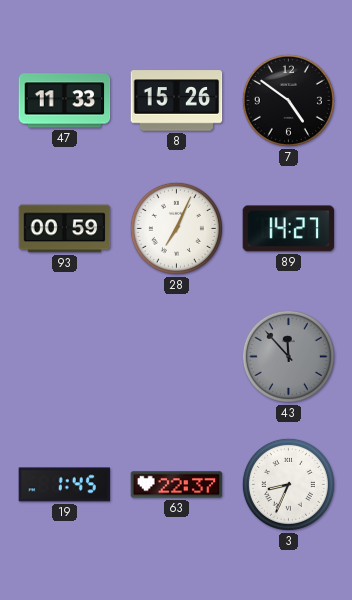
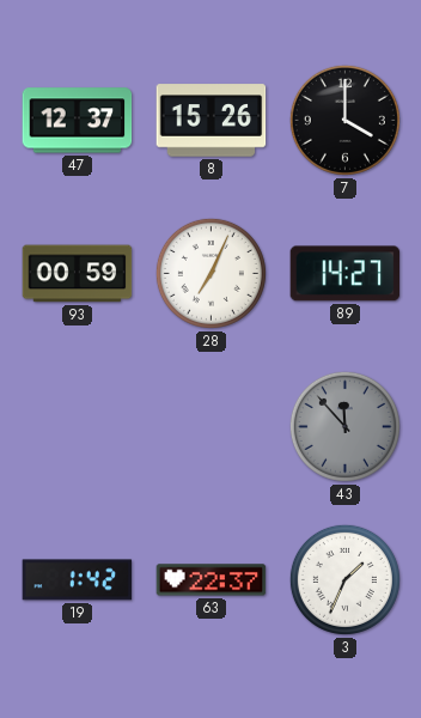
47: 11:33 -> 12:37 (78, 121)
7: 4:51 -> 4:00 (344, 120)
19: 1:45 -> 1:42 (78, 580)
3: 8:34 -> 1:34 (344, 579)
